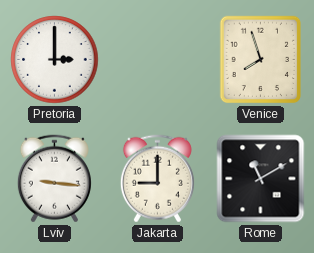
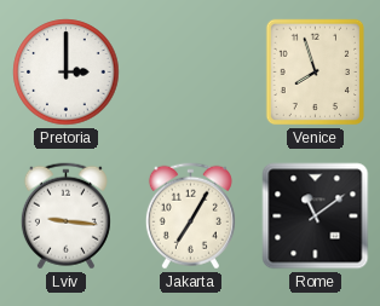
Jakarta: 9:00 -> 7:05 (190, 216)
Rome: 11:10 -> 11:09 (316, 216)
